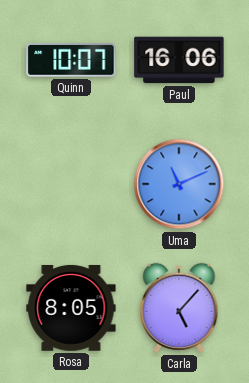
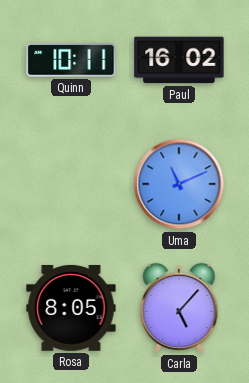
Quinn: 10:07 -> 10:11 (71, 60)
Paul: 16:06 -> 16:02 (179, 60)
